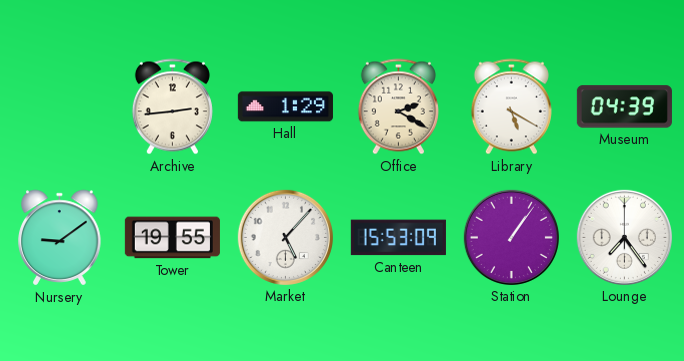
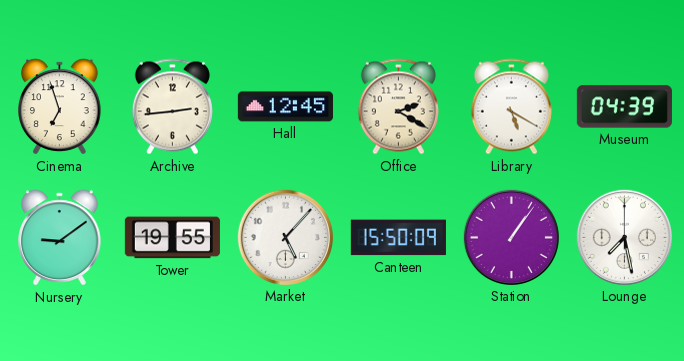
Cinema: none -> 6:57 (60, 107)
Hall: 1:29 -> 12:45 (285, 107)
Canteen: 15:53 -> 15:50 (398, 238)
Lounge: 7:24 -> 7:28 (624, 237)
